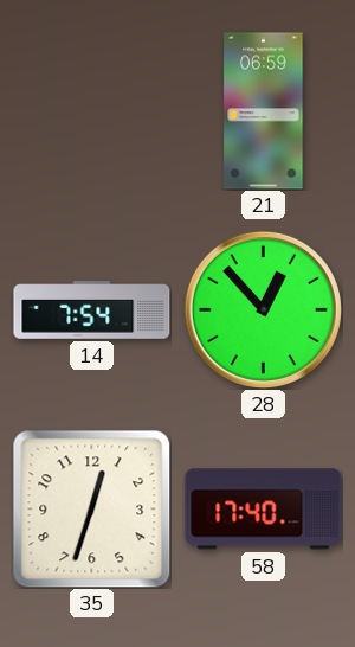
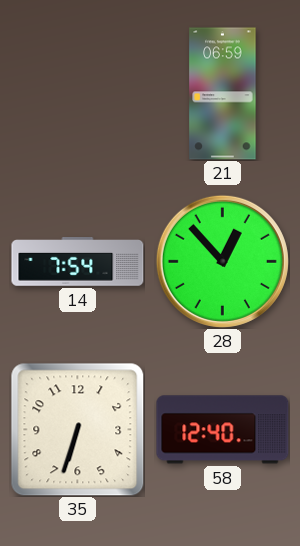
35: 12:33 -> 6:33 (78, 430)
58: 17:40 -> 12:40 (223, 430)
